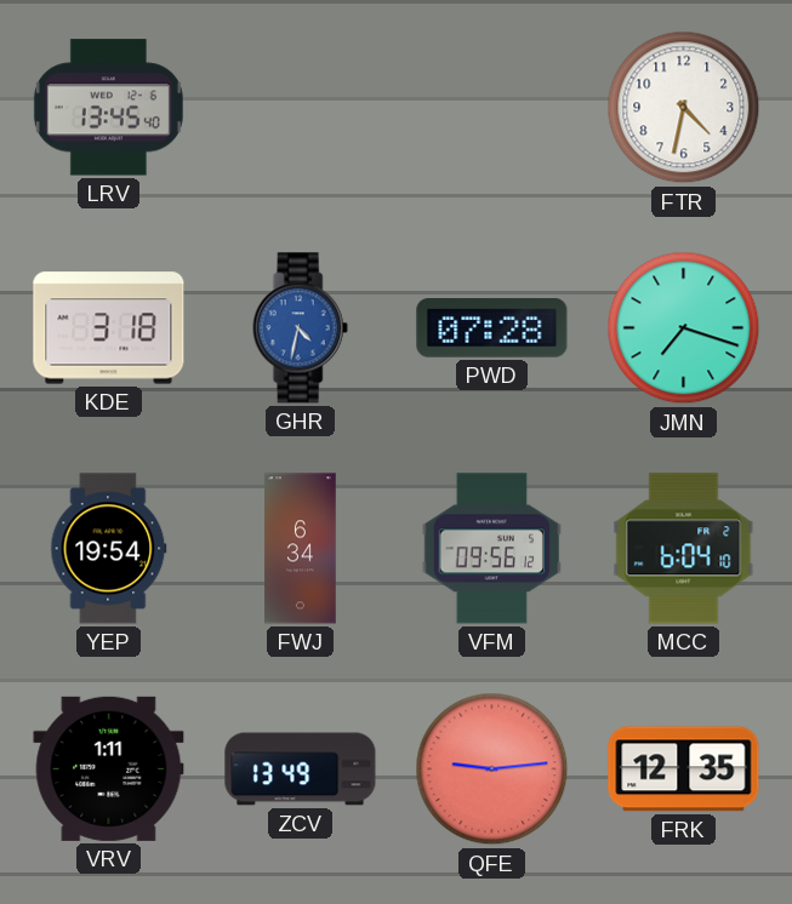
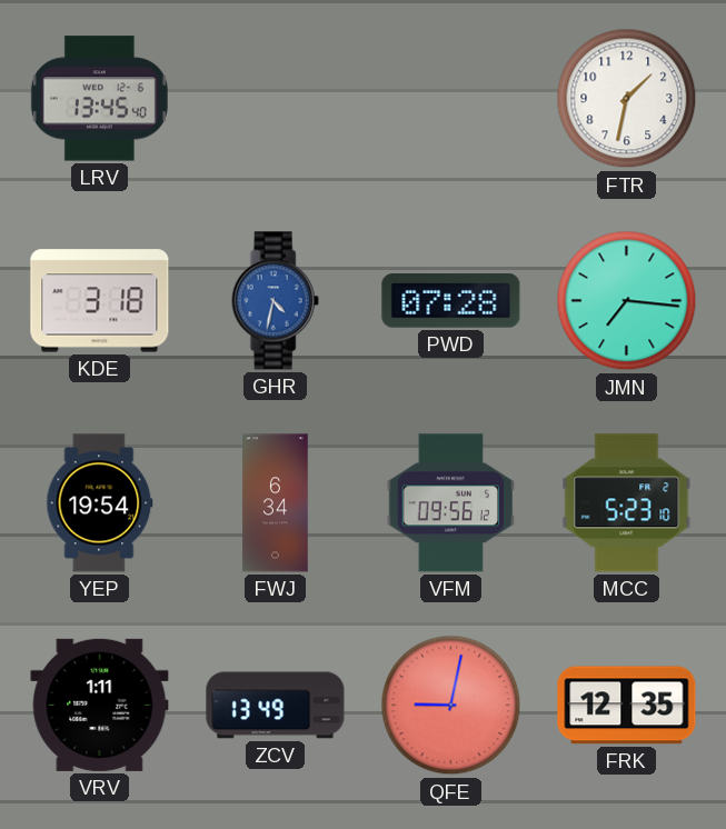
FTR: 4:32 -> 1:32 (627, 99)
JMN: 7:18 -> 7:16 (627, 301)
MCC: 6:04 -> 5:23 (627, 503)
QFE: 9:14 -> 9:02 (451, 706)
